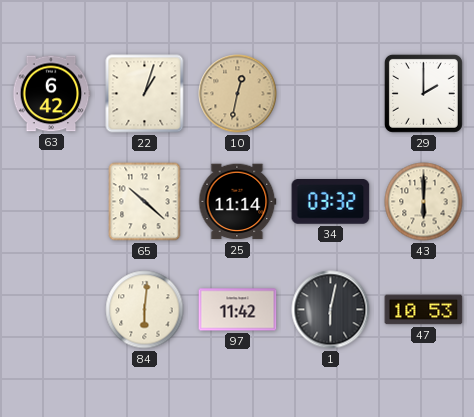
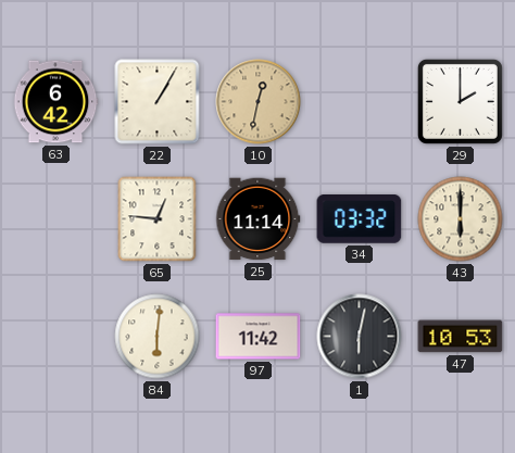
22: 1:03 -> 1:05 (158, 102)
65: 10:22 -> 12:46 (158, 219)
